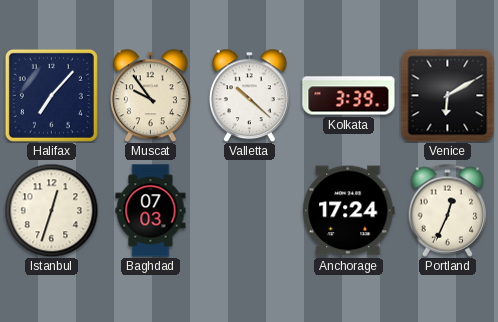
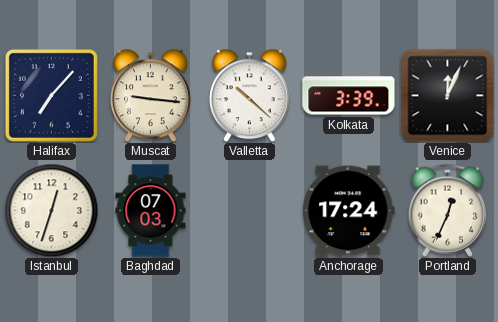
Muscat: 9:54 -> 9:16 (150, 95)
Venice: 6:10 -> 12:04 (447, 95)
